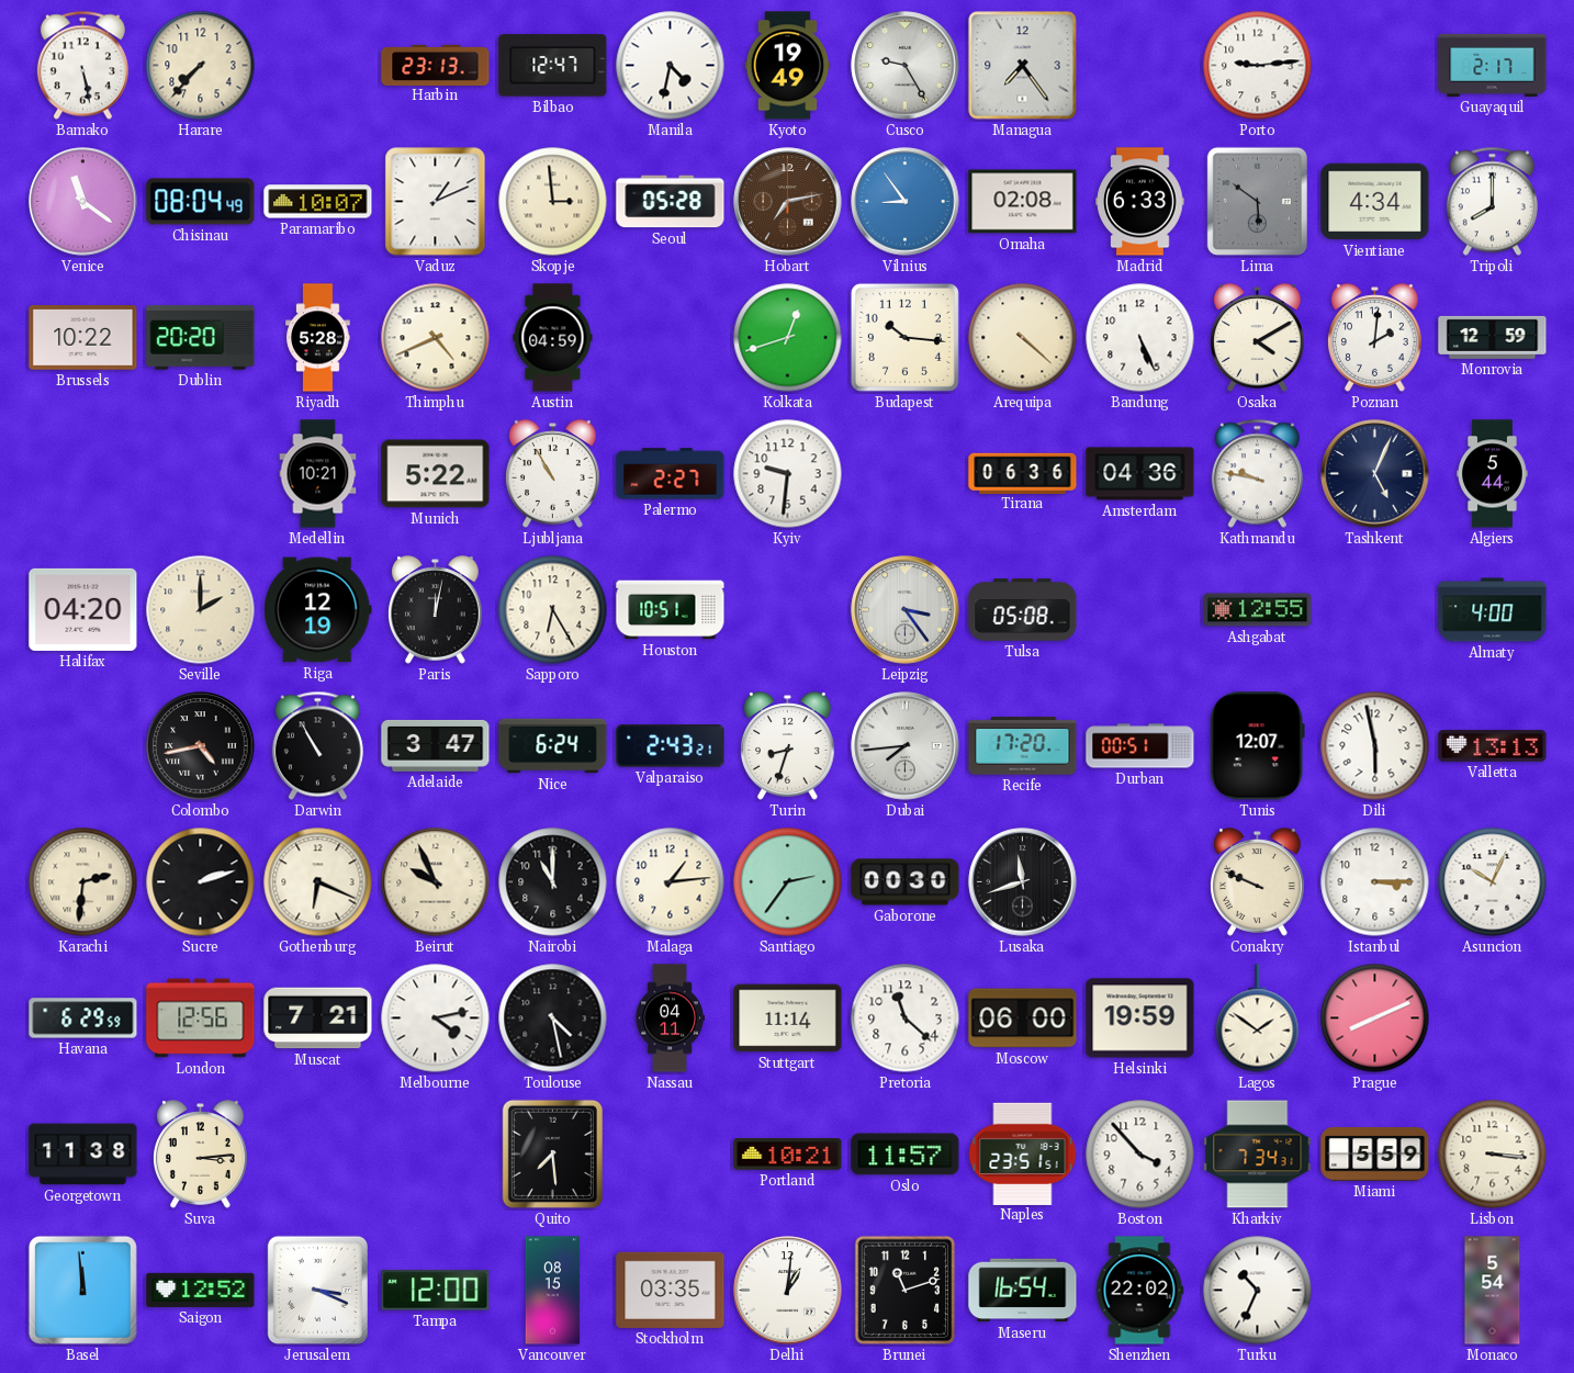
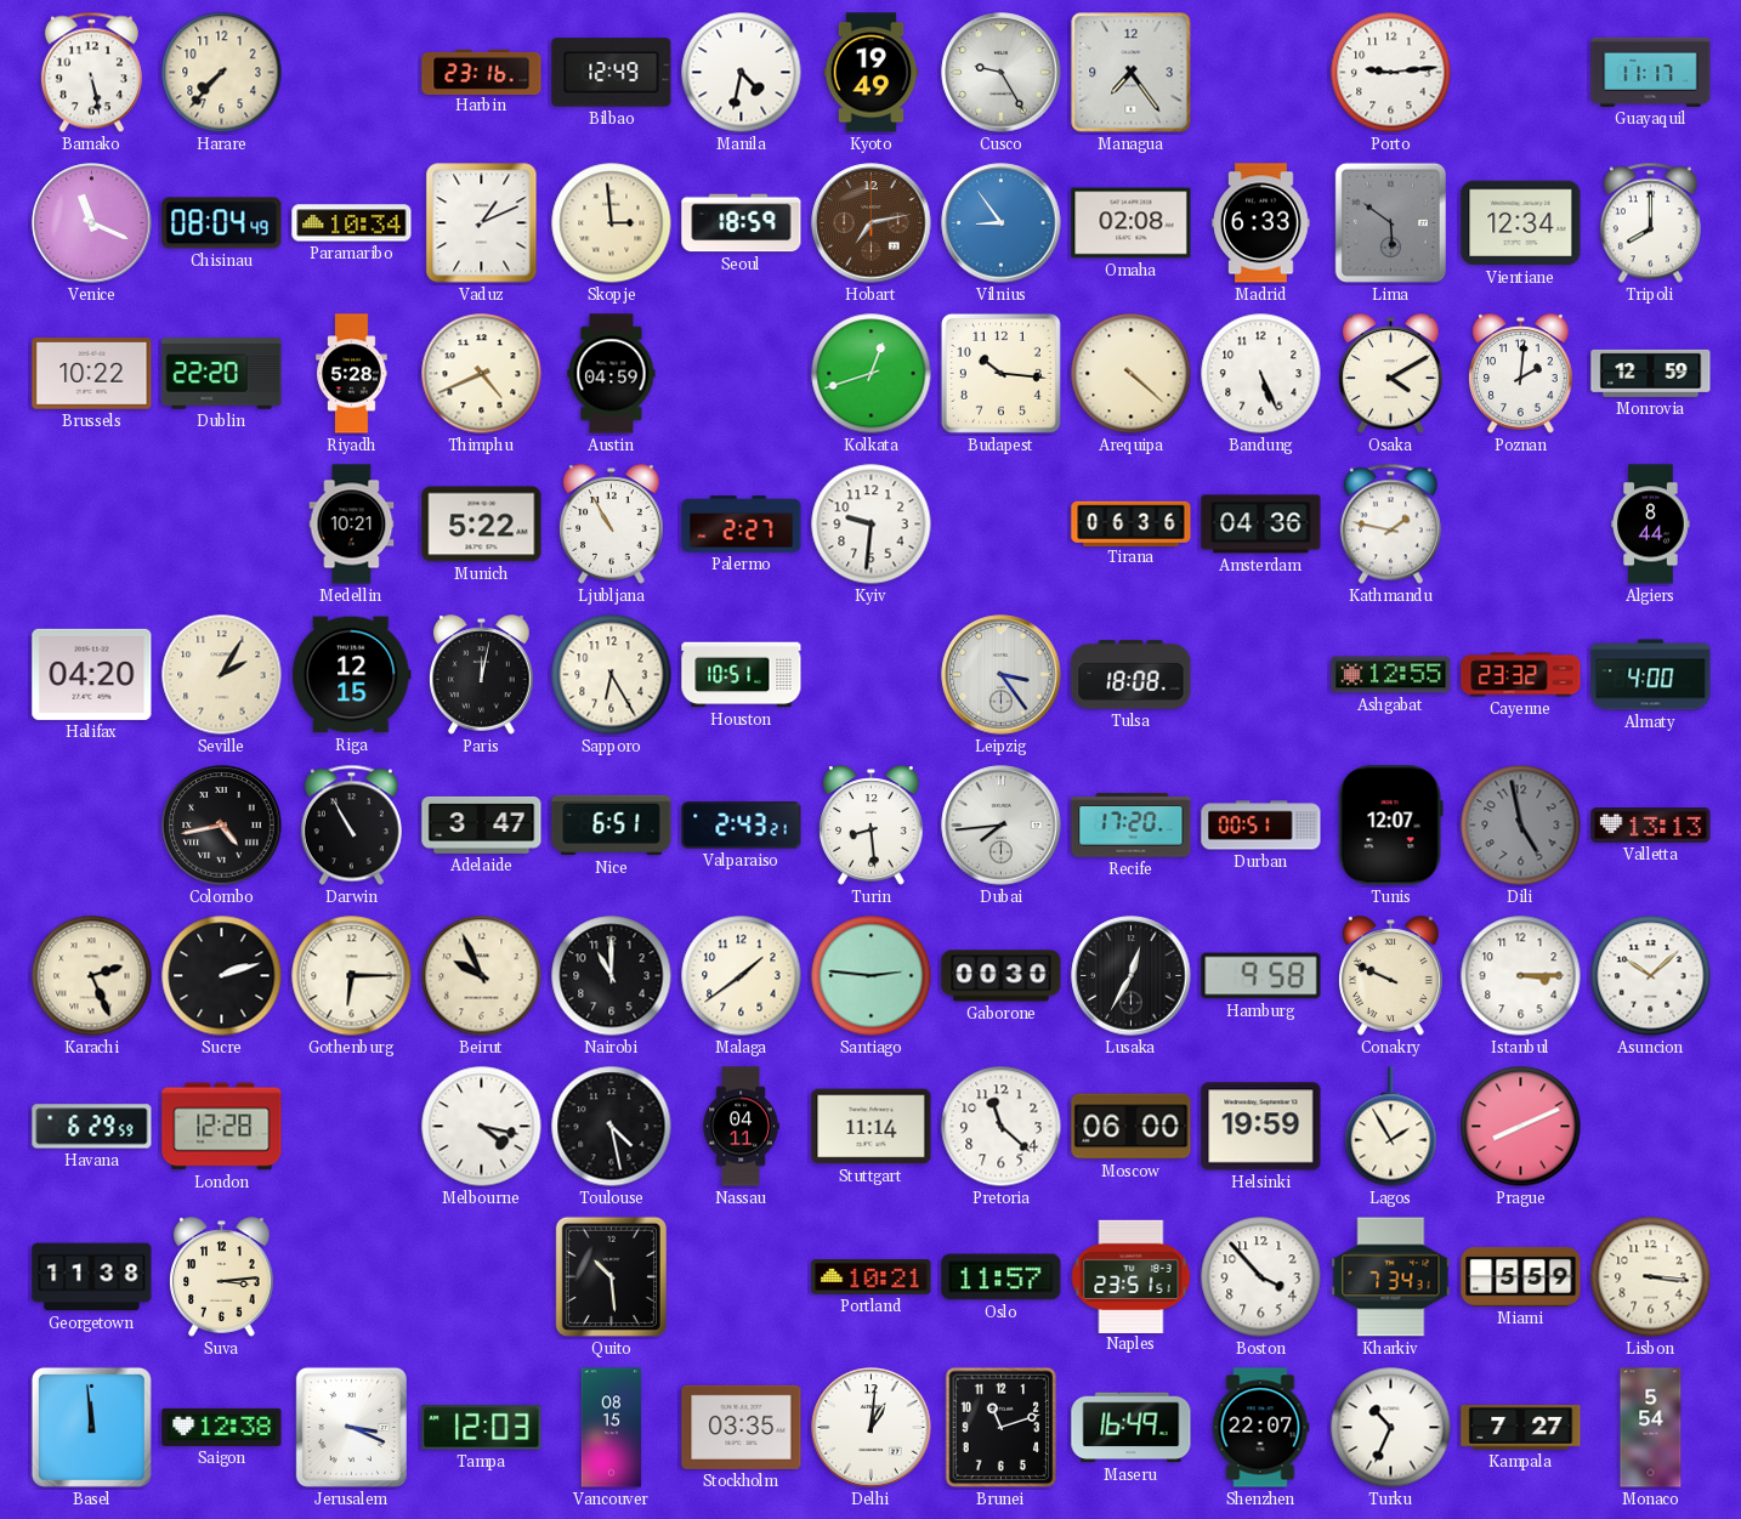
Harbin: 23:13 -> 23:16 (482, 72)
Bilbao: 12:47 -> 12:49 (612, 73)
Guayaquil: 2:17 -> 11:17 (1651, 72)
Venice: 11:21 -> 11:19 (92, 223)
Paramaribo: 10:07 -> 10:34 (352, 223)
Seoul: 05:28 -> 18:59 (742, 223)
Vientiane: 4:34 -> 12:34 (1521, 223)
Dublin: 20:20 -> 22:20 (222, 374)
Kathmandu: 9:47 -> 1:47 (1390, 525)
Tashkent: 5:04 -> none (1375, 474)
Algiers: 5:44 -> 8:44 (1651, 525)
Seville: 2:00 -> 2:05 (222, 675)
Riga: 12:19 -> 12:15 (352, 675)
Tulsa: 05:08 -> 18:08 (1132, 675)
Cayenne: none -> 23:32 (1521, 675)
Nice: 6:24 -> 6:51 (612, 826)
Turin: 8:33 -> 8:29 (872, 826)
Dili: 5:58 -> 4:58 (1521, 826)
Dili dial: white -> grey (1521, 826)
Karachi: 2:31 -> 2:26 (92, 976)
Gothenburg: 6:19 -> 6:15 (352, 976)
Malaga: 1:14 -> 1:39 (742, 976)
Santiago: 2:36 -> 2:46 (872, 976)
Lusaka: 11:42 -> 12:35 (1132, 976)
Hamburg: none -> 9:58 (1261, 976)
Asuncion: 10:04 -> 10:08 (1651, 976)
London: 12:56 -> 12:28 (222, 1127)
Muscat: 7:21 -> none (318, 1019)
Melbourne: 4:13 -> 4:17 (482, 1127)
Lagos: 1:51 -> 1:55 (1391, 1127)
Quito: 7:29 -> 10:29 (611, 1276)
Saigon: 12:52 -> 12:38 (222, 1427)
Tampa: 12:00 -> 12:03 (482, 1428)
Maseru: 16:54 -> 16:49 (1132, 1428)
Shenzhen: 22:02 -> 22:07 (1260, 1428)
Kampala: none -> 7:27 (1521, 1427)
